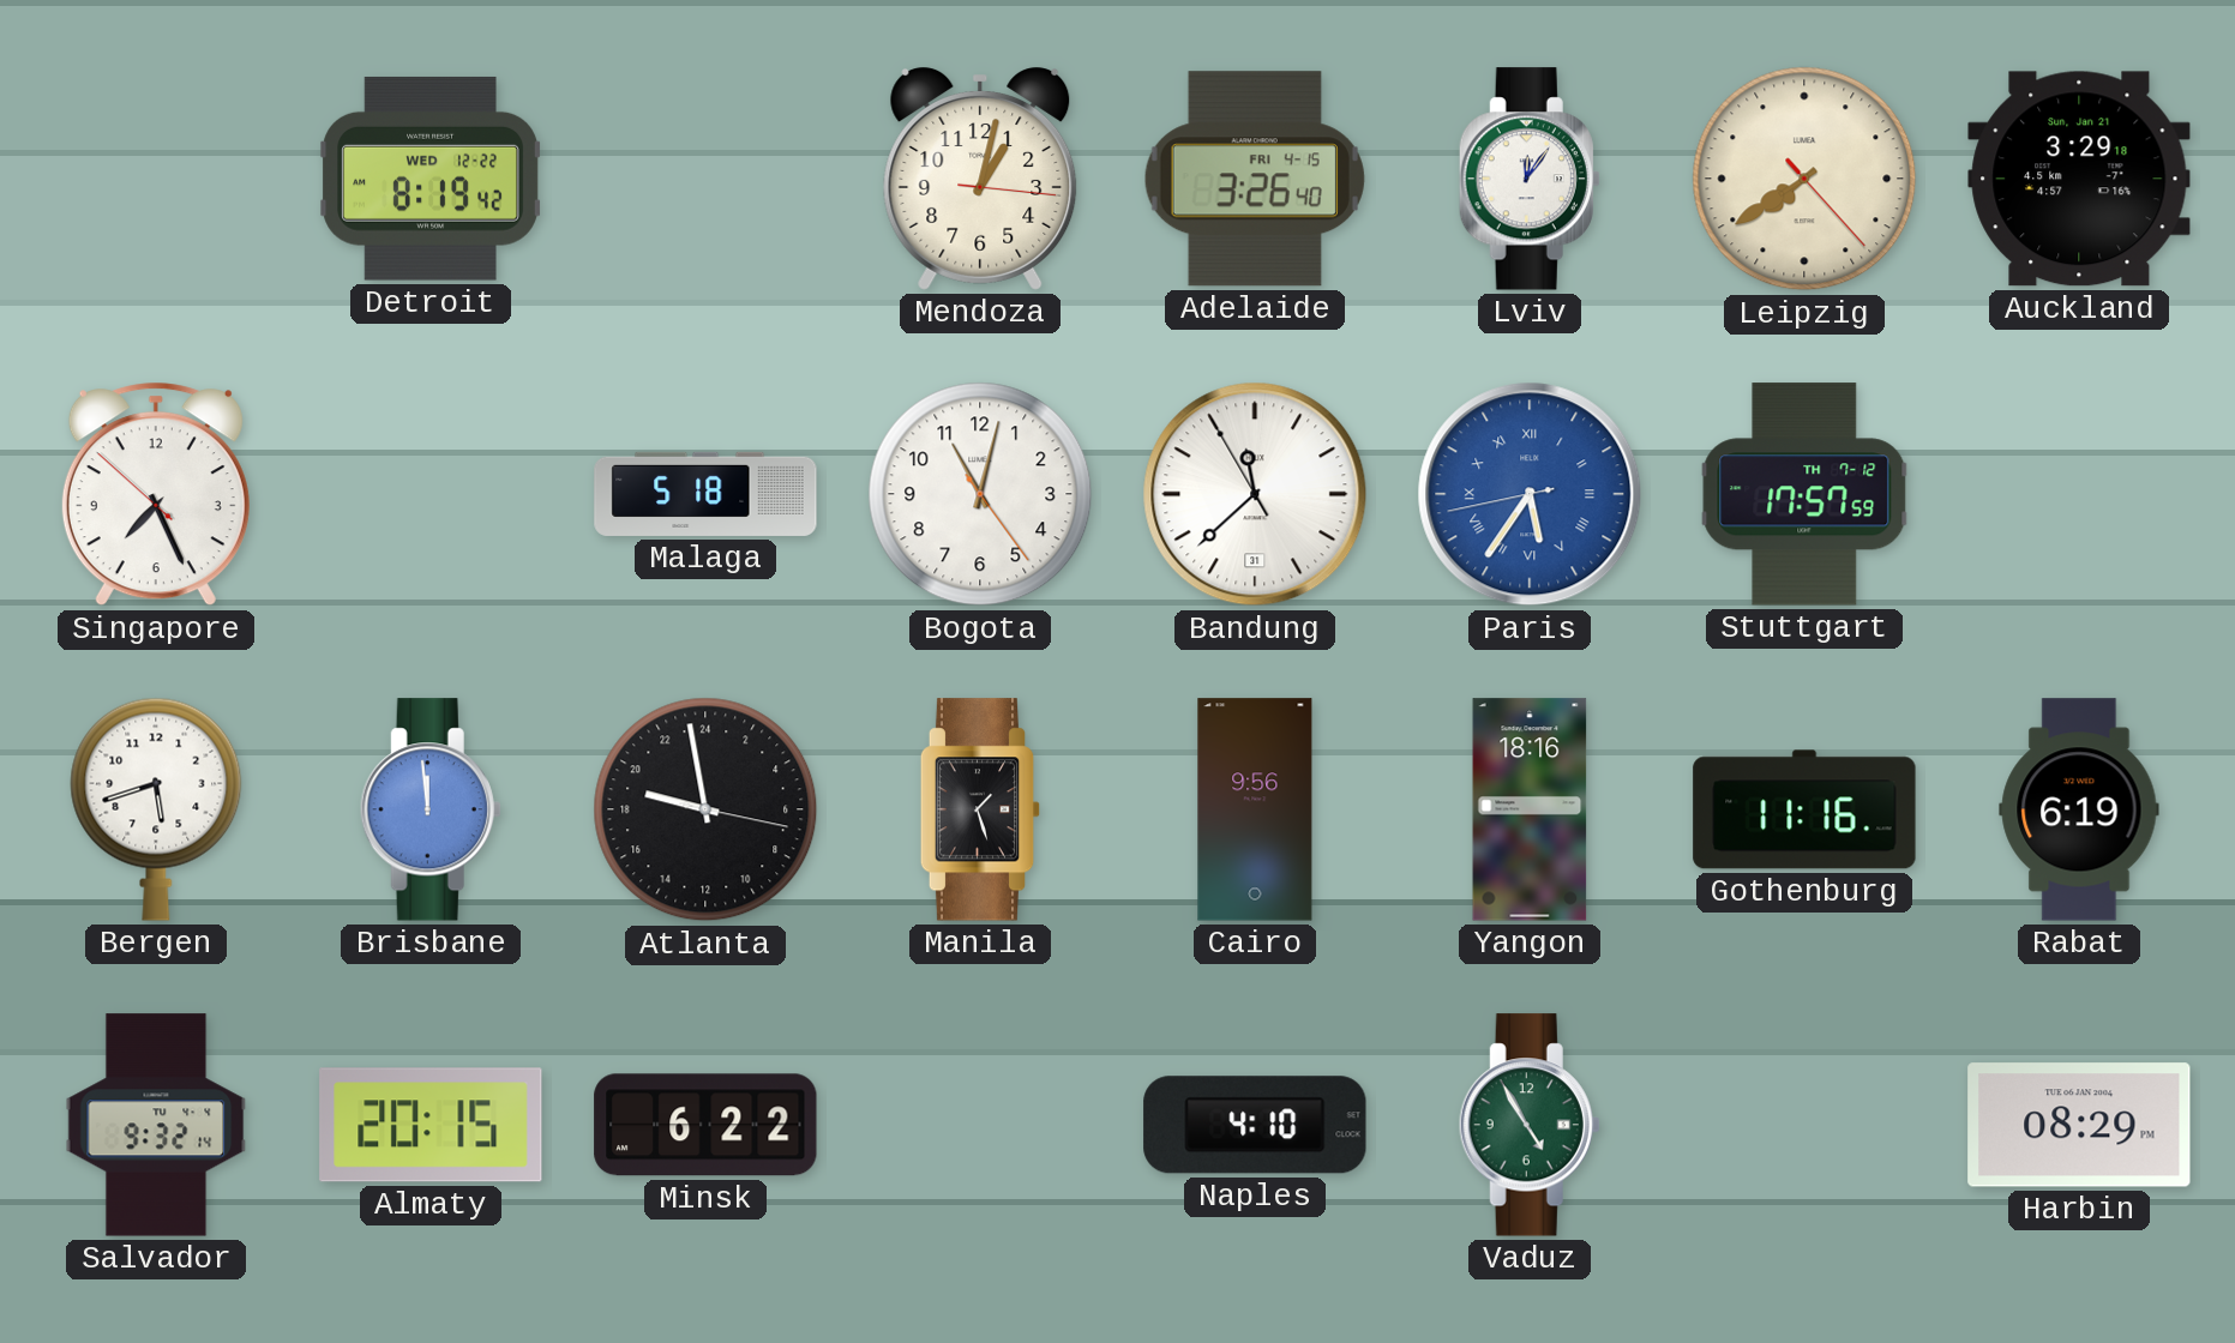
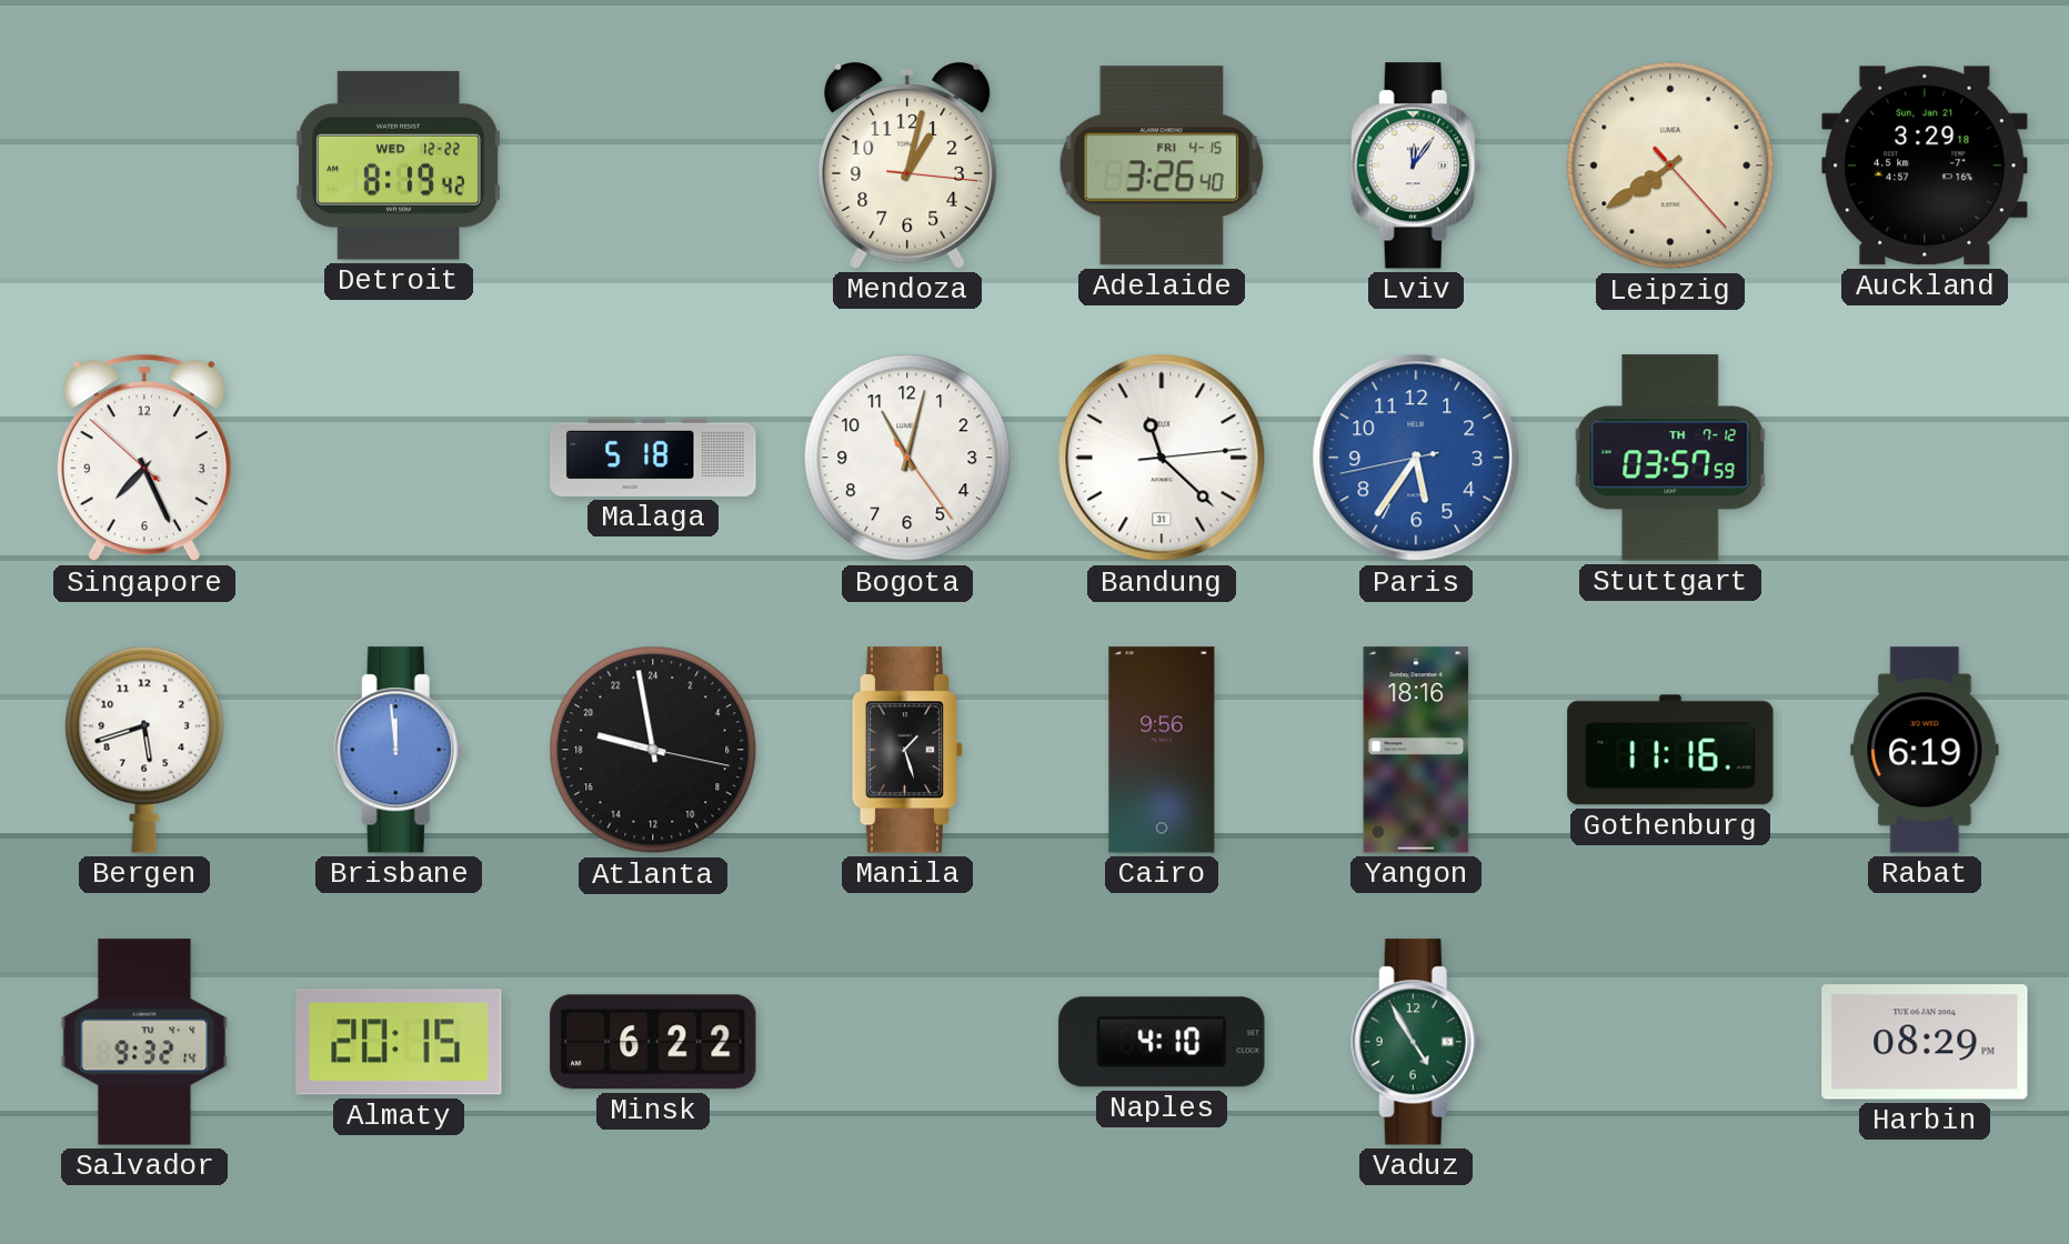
Bandung: 11:37 -> 11:22 (1162, 458)
Paris numerals: Roman -> Arabic (1416, 458)
Stuttgart: 17:57 -> 03:57 (1670, 458)
